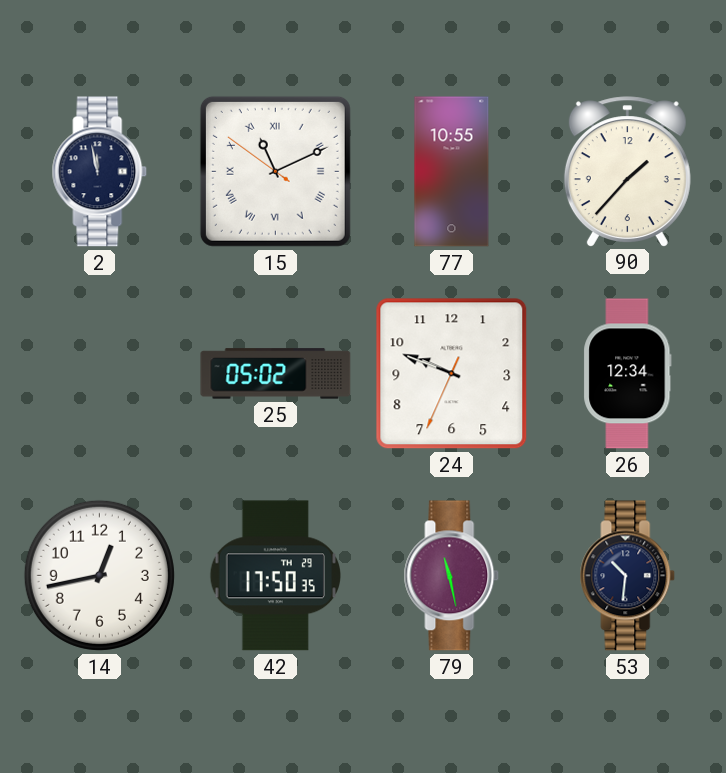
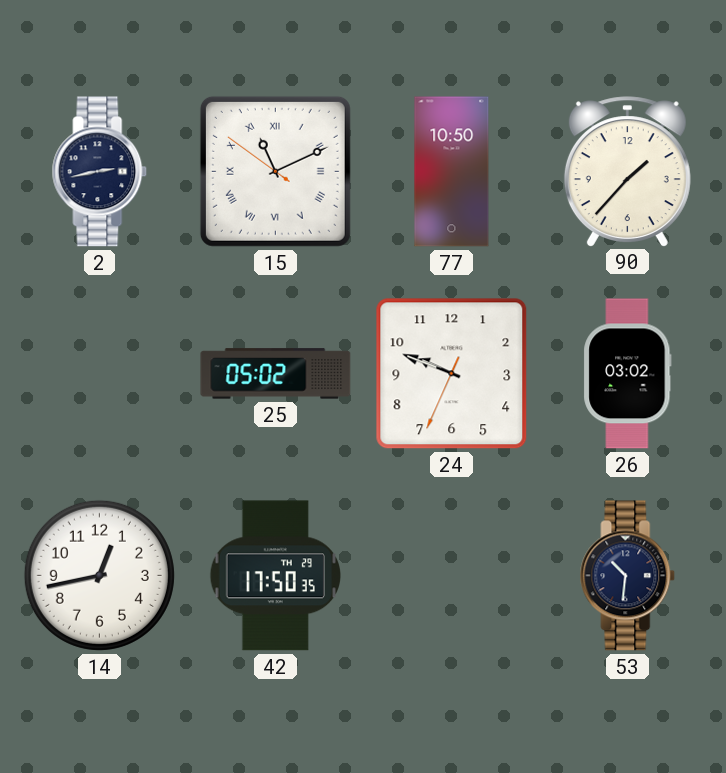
2: 11:58 -> 2:43 (100, 172)
77: 10:55 -> 10:50 (452, 172)
26: 12:34 -> 03:02 (628, 374)
79: 11:28 -> none (452, 576)
